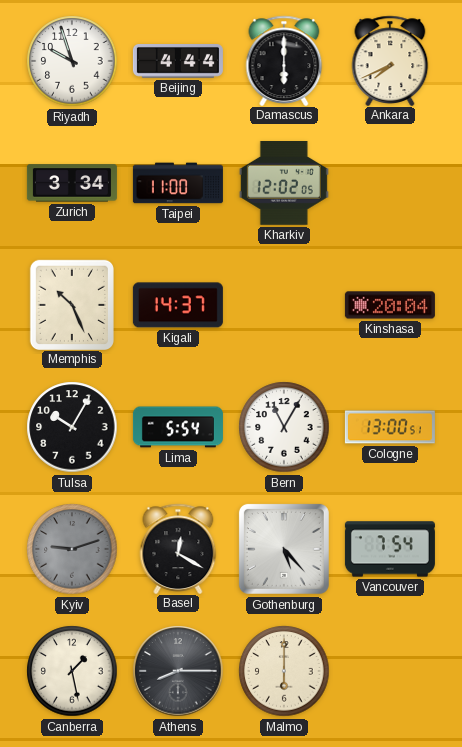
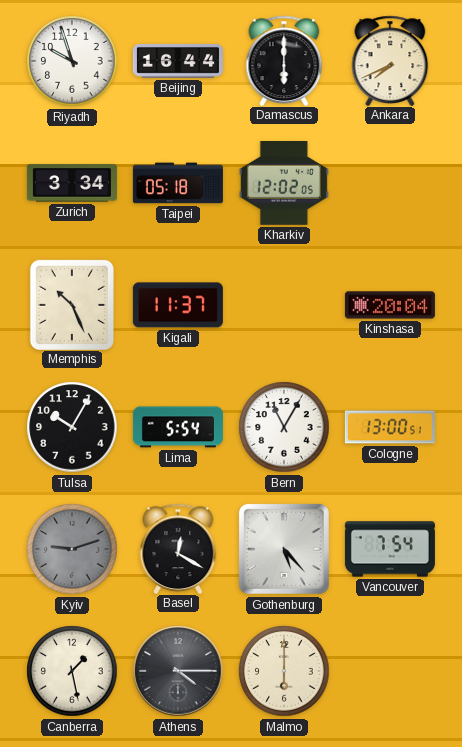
Beijing: 4:44 -> 16:44 (178, 62)
Taipei: 11:00 -> 05:18 (178, 183)
Kigali: 14:37 -> 11:37 (178, 305)
Athens: 8:15 -> 4:15 (178, 671)
